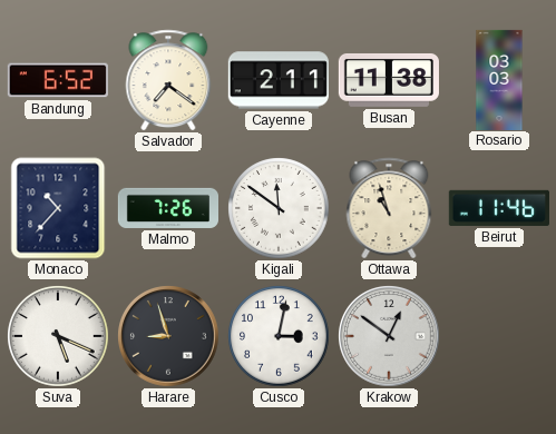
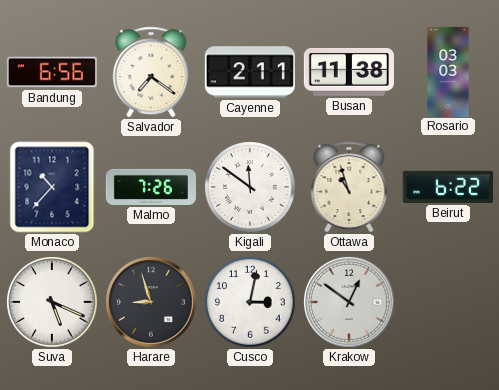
Bandung: 6:52 -> 6:56 (52, 72)
Beirut: 11:46 -> 6:22 (448, 187)
